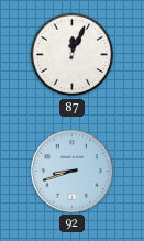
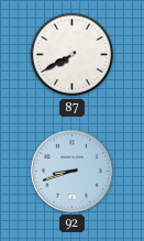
87: 12:04 -> 7:40 (73, 55)
